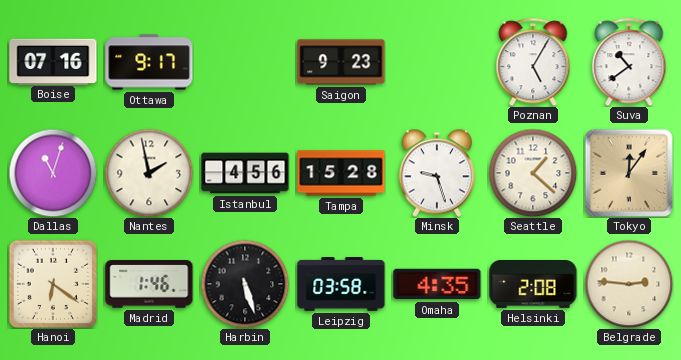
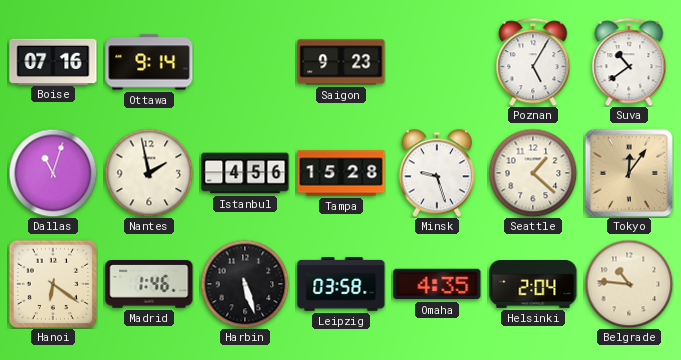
Ottawa: 9:17 -> 9:14 (149, 62)
Helsinki: 2:08 -> 2:04 (533, 285)
Belgrade: 2:46 -> 10:46 (629, 284)
